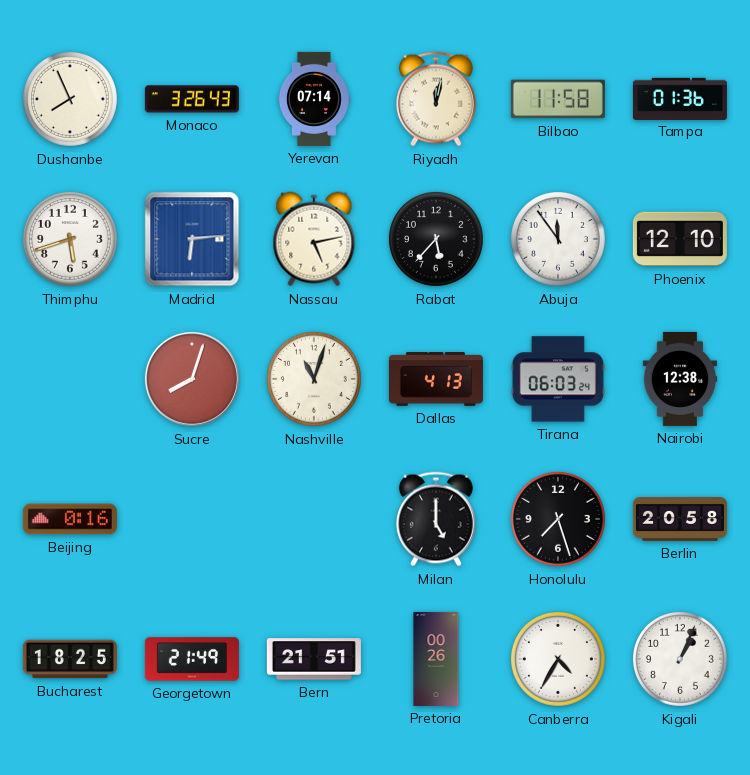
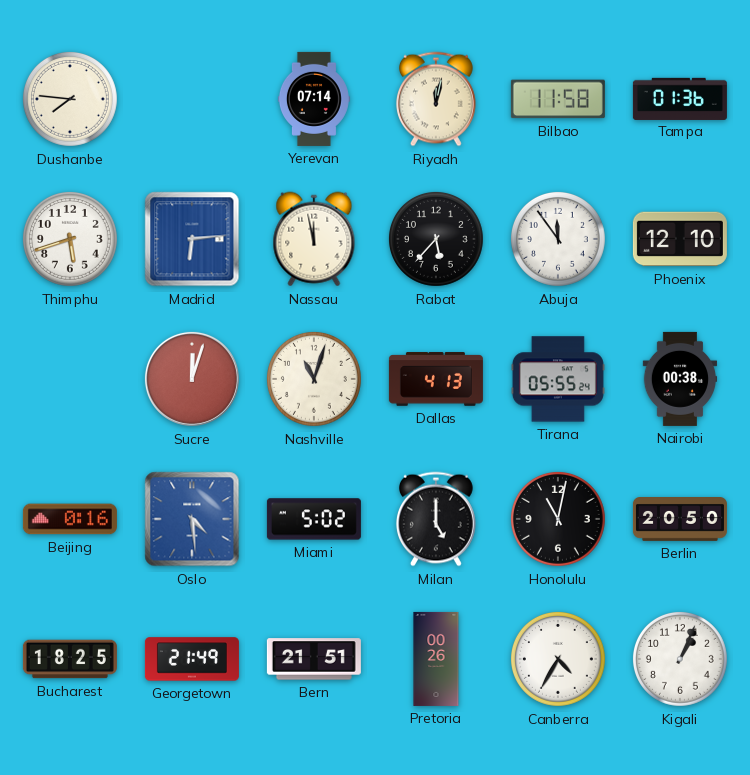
Dushanbe: 7:56 -> 7:46 (70, 99)
Monaco: 3:26 -> none (192, 99)
Nassau: 5:13 -> 11:58 (314, 239)
Sucre: 8:03 -> 12:03 (192, 379)
Tirana: 06:03 -> 05:55 (558, 379)
Nairobi: 12:38 -> 00:38 (680, 379)
Oslo: none -> 4:29 (192, 519)
Miami: none -> 5:02 (314, 519)
Honolulu: 7:27 -> 11:02 (558, 519)
Berlin: 20:58 -> 20:50 (680, 520)
